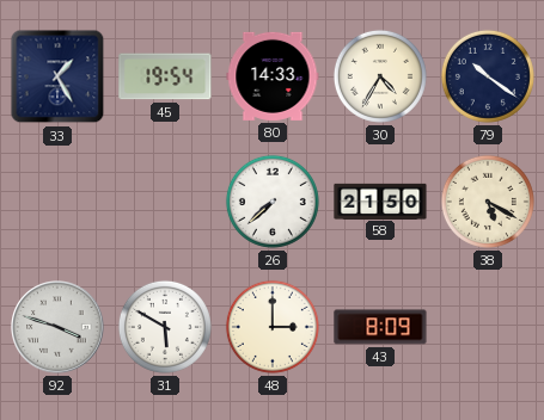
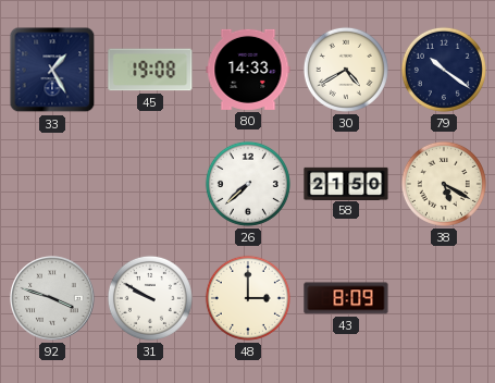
45: 19:54 -> 19:08 (150, 70)
30: 4:35 -> 4:40 (346, 70)
31: 5:50 -> 9:50 (150, 298)
